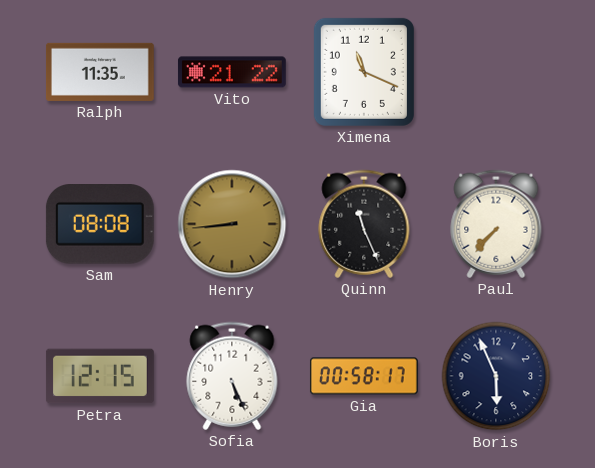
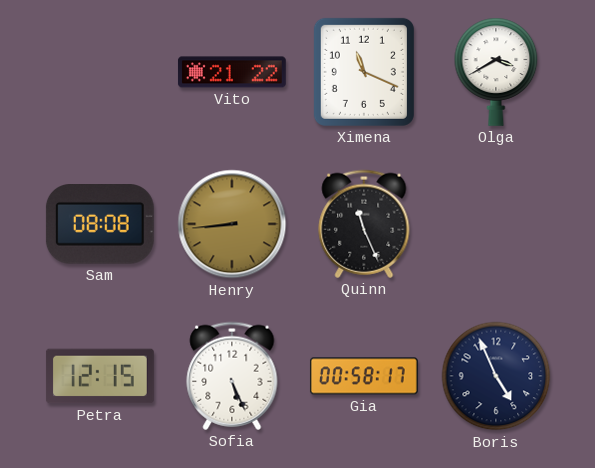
Ralph: 11:35 -> none (100, 72)
Olga: none -> 3:40 (496, 72)
Paul: 7:37 -> none (496, 224)
Boris: 5:56 -> 4:56 (496, 376)
